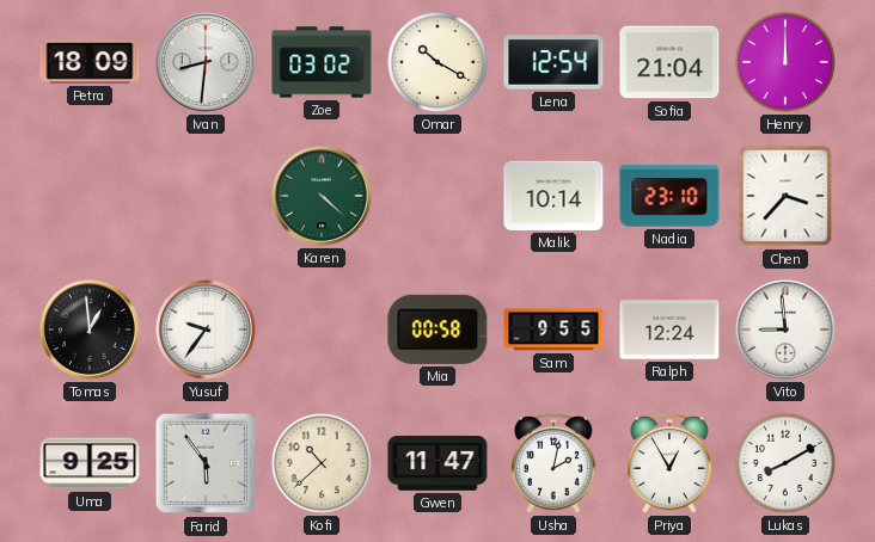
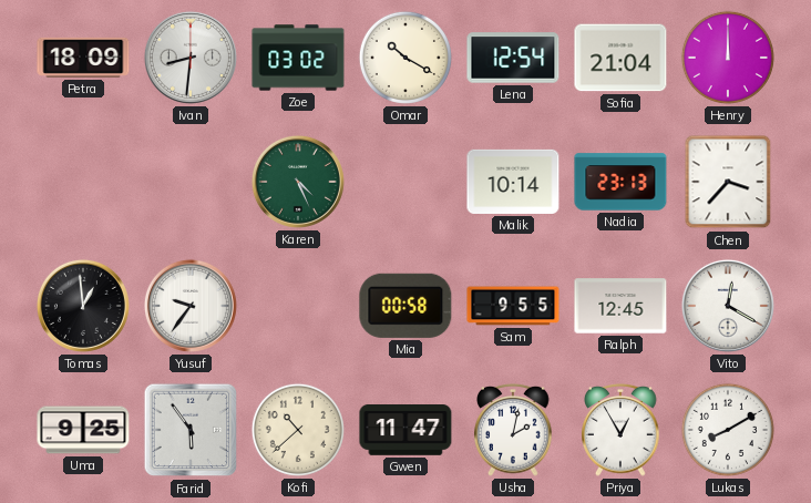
Karen: 4:22 -> 4:26 (298, 182)
Nadia: 23:10 -> 23:13 (620, 182)
Ralph: 12:24 -> 12:45 (620, 306)
Vito: 8:59 -> 12:20 (728, 306)
